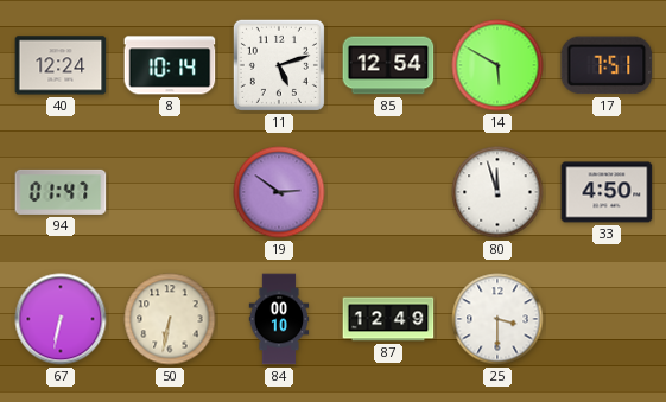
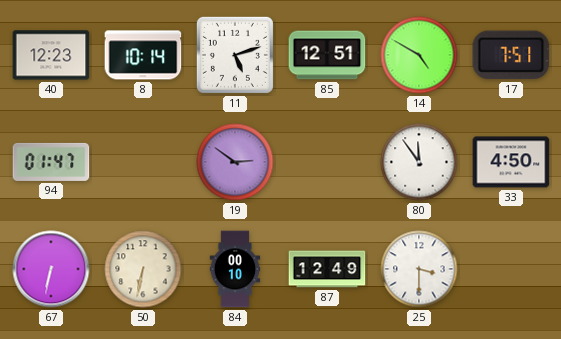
40: 12:24 -> 12:23 (51, 55)
85: 12:54 -> 12:51 (327, 55)
14: 5:50 -> 4:50 (419, 55)
80: 11:57 -> 11:54 (419, 162)
